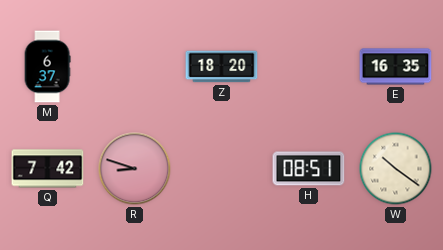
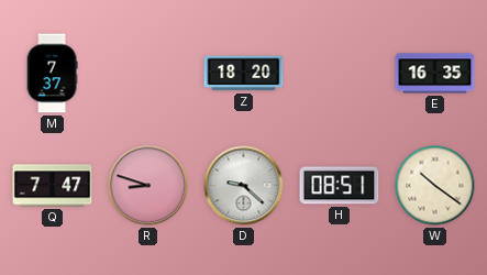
M: 6:37 -> 7:37 (52, 74)
Q: 7:42 -> 7:47 (53, 186)
D: none -> 9:22 (244, 186)
